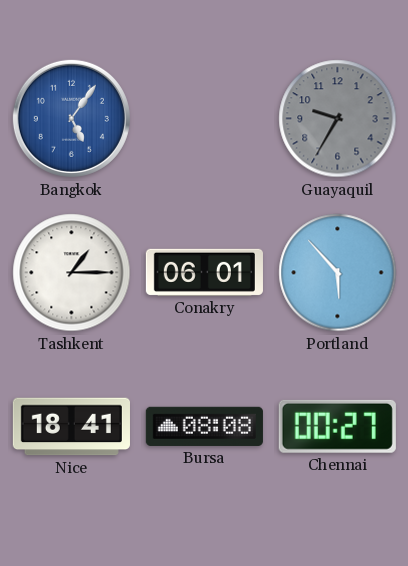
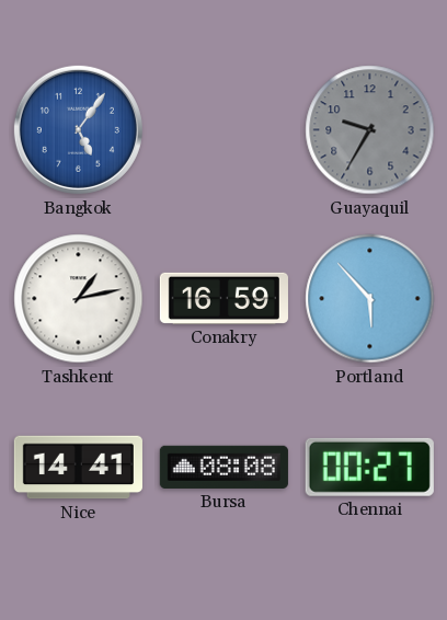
Tashkent: 1:15 -> 1:13 (79, 299)
Conakry: 06:01 -> 16:59 (224, 298)
Nice: 18:41 -> 14:41 (78, 468)
